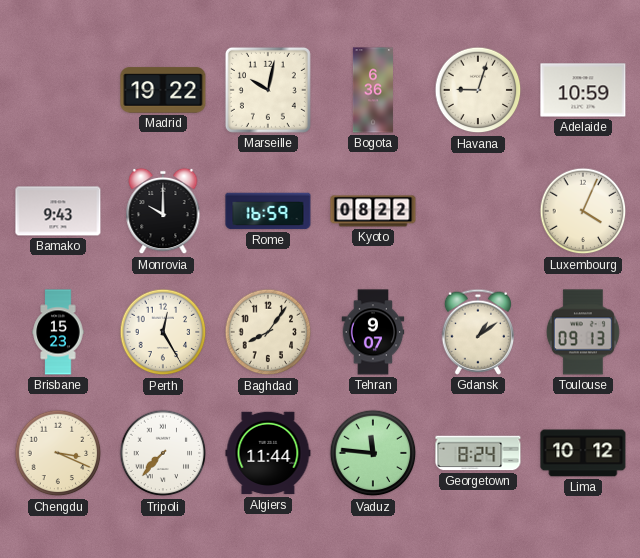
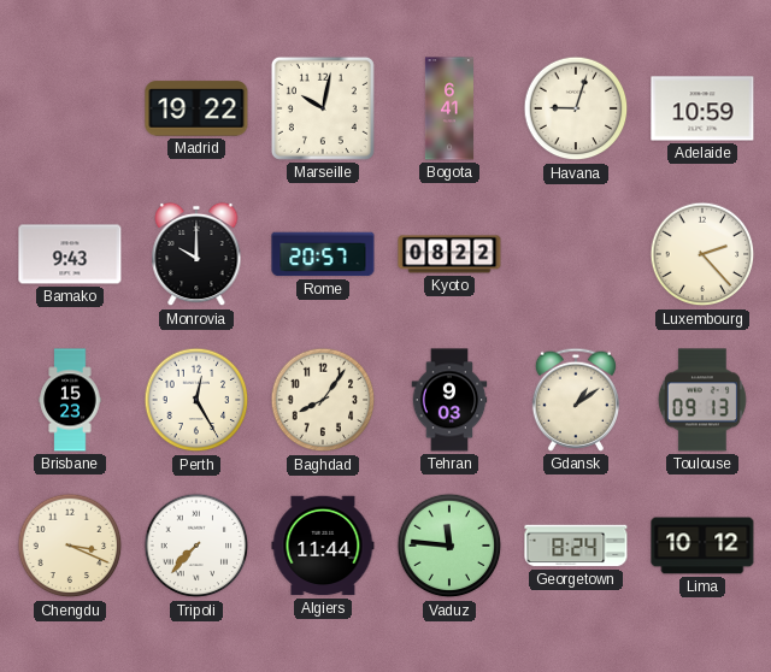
Bogota: 6:36 -> 6:41 (449, 108)
Rome: 16:59 -> 20:57 (323, 254)
Luxembourg: 4:04 -> 2:23 (702, 254)
Tehran: 9:07 -> 9:03 (449, 400)
